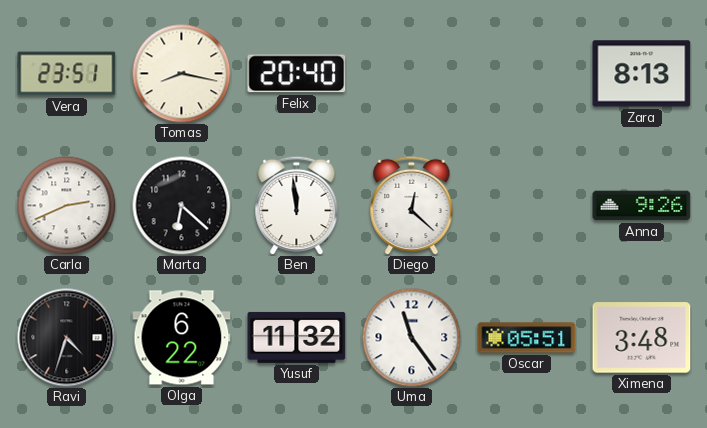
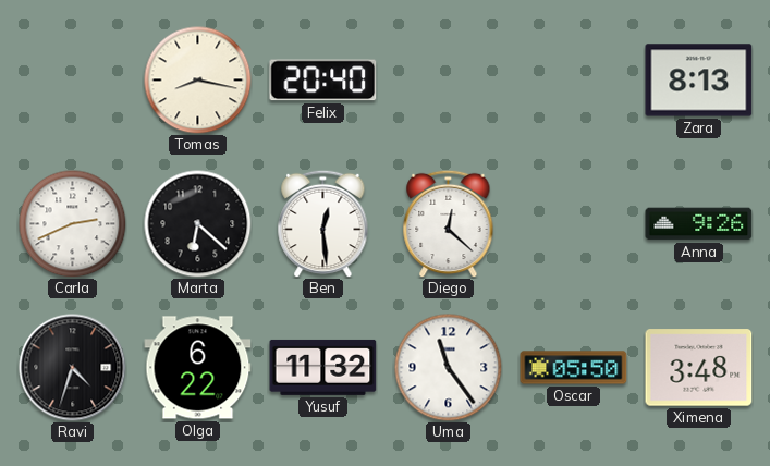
Vera: 23:51 -> none (67, 74)
Ben: 11:59 -> 12:29 (323, 223)
Oscar: 05:51 -> 05:50 (574, 368)
